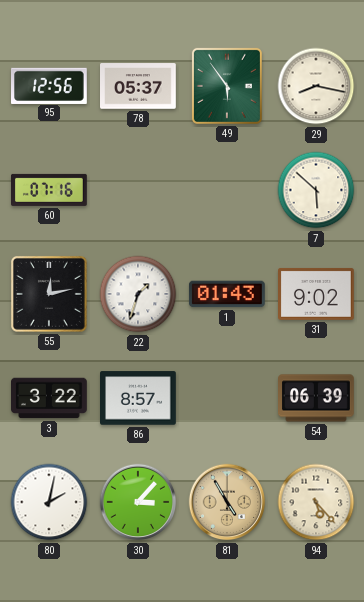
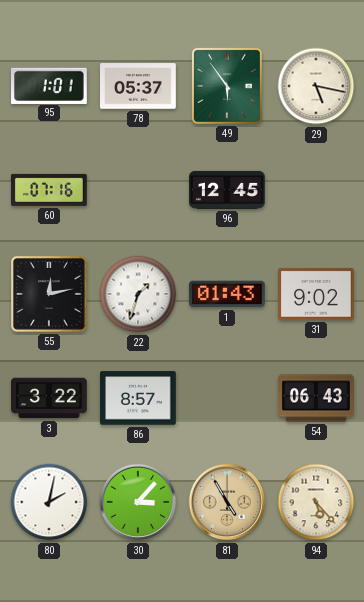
95: 12:56 -> 1:01 (50, 85)
29: 8:17 -> 5:17 (316, 86)
96: none -> 12:45 (228, 190)
7: 5:52 -> none (316, 190)
54: 06:39 -> 06:43 (317, 398)
